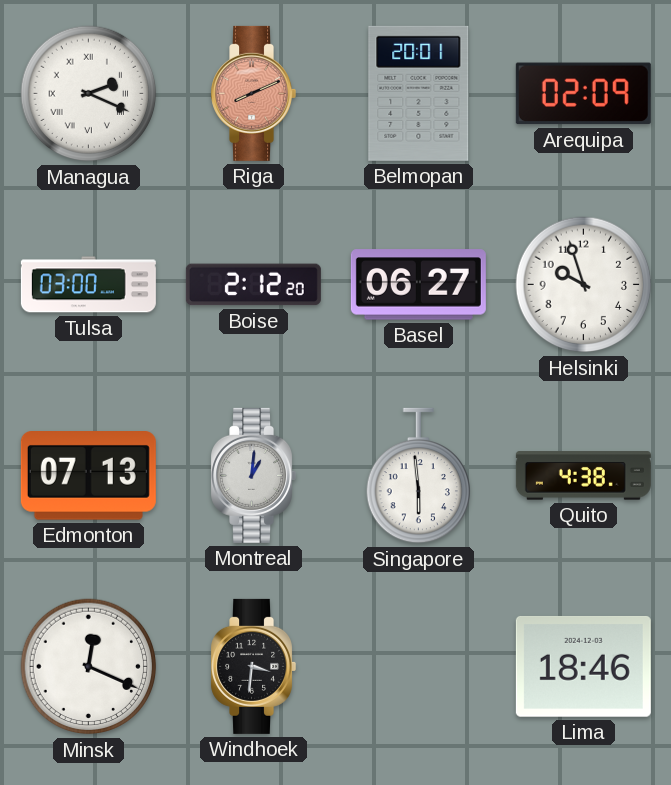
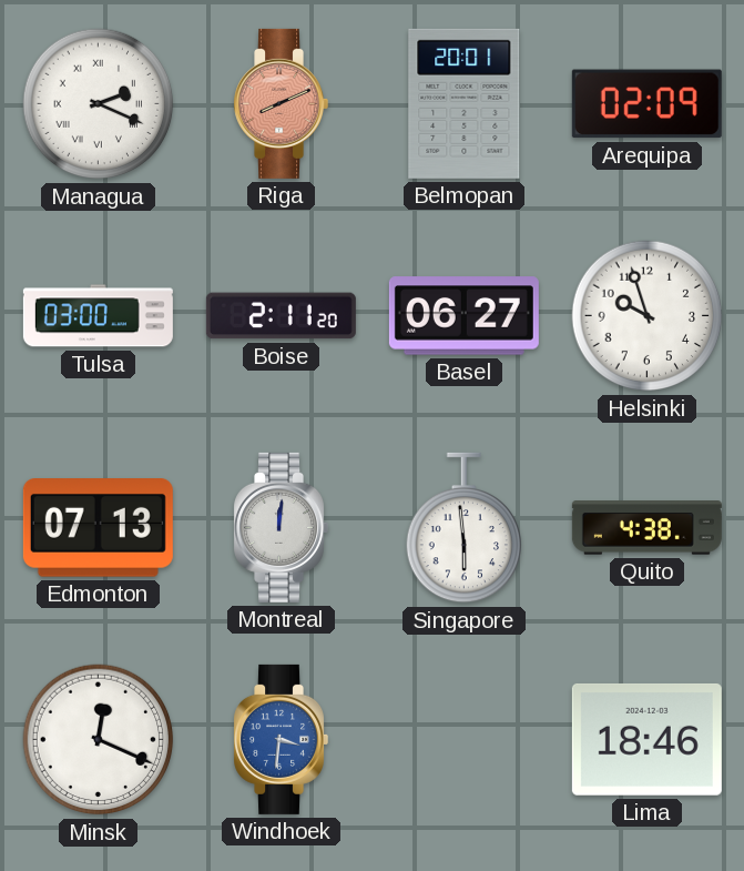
Boise: 2:12 -> 2:11 (281, 316)
Montreal: 1:01 -> 12:01 (281, 527)
Windhoek dial: black -> blue (281, 739)
